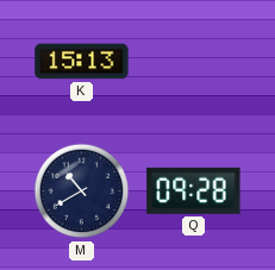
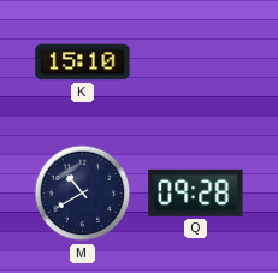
K: 15:13 -> 15:10 (83, 63)
